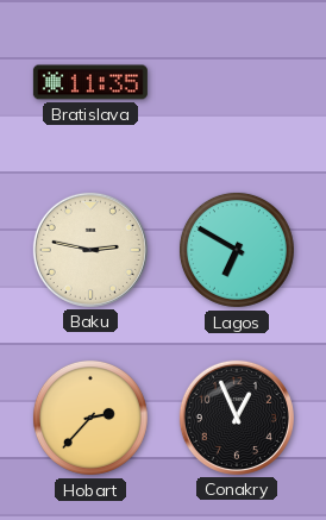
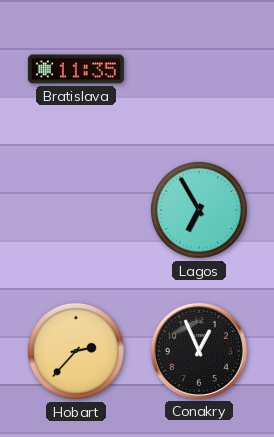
Baku: 2:47 -> none (90, 250)
Lagos: 6:50 -> 6:55 (199, 210)
